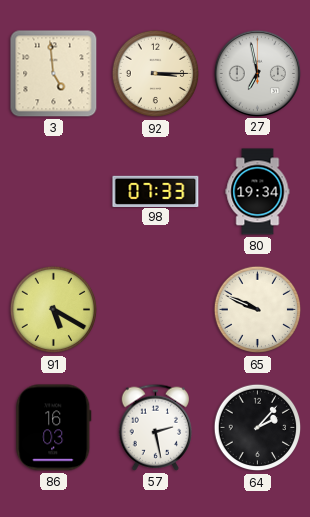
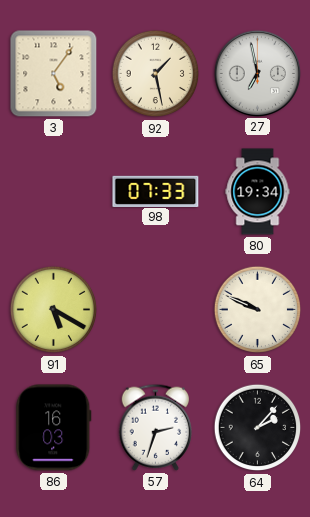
3: 4:59 -> 5:06 (54, 74)
92: 3:15 -> 1:28 (156, 74)
57: 2:28 -> 2:33 (156, 427)
